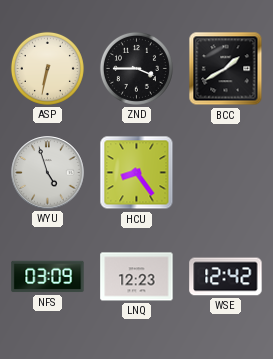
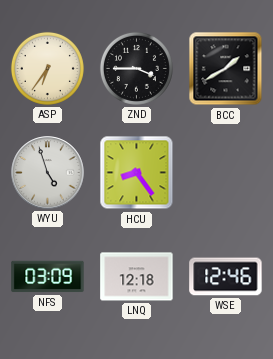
ASP: 6:32 -> 6:36 (47, 68)
LNQ: 12:23 -> 12:18 (137, 277)
WSE: 12:42 -> 12:46 (226, 277)
